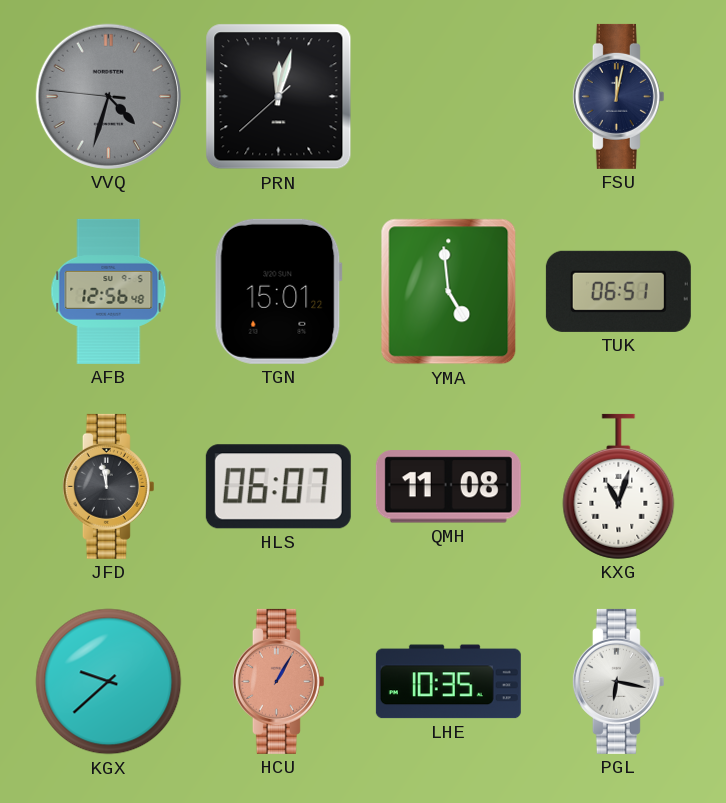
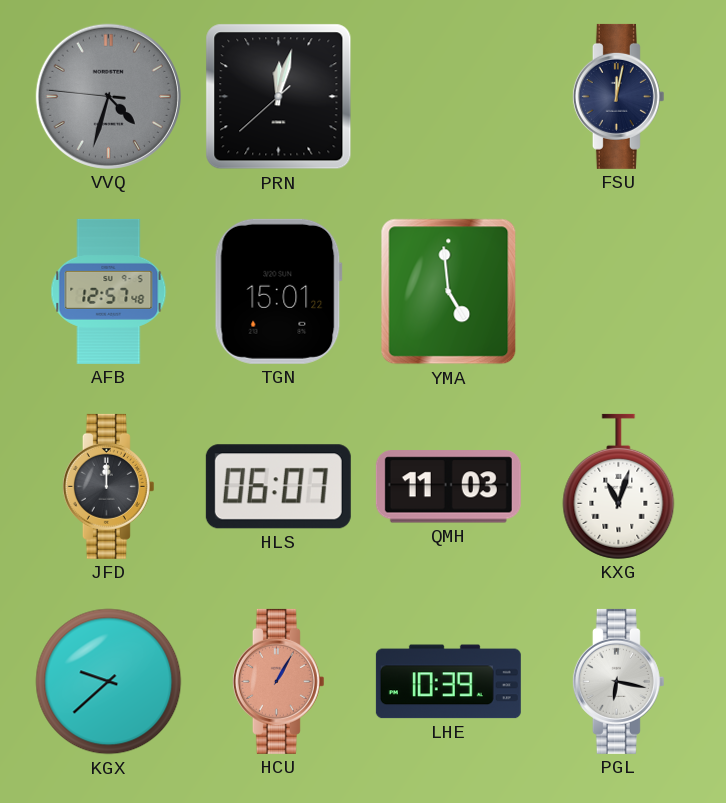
AFB: 12:56 -> 12:57 (109, 291)
TUK: 06:51 -> none (618, 291)
JFD: 11:58 -> 12:00 (108, 486)
QMH: 11:08 -> 11:03 (448, 487)
LHE: 10:35 -> 10:39 (448, 682)
